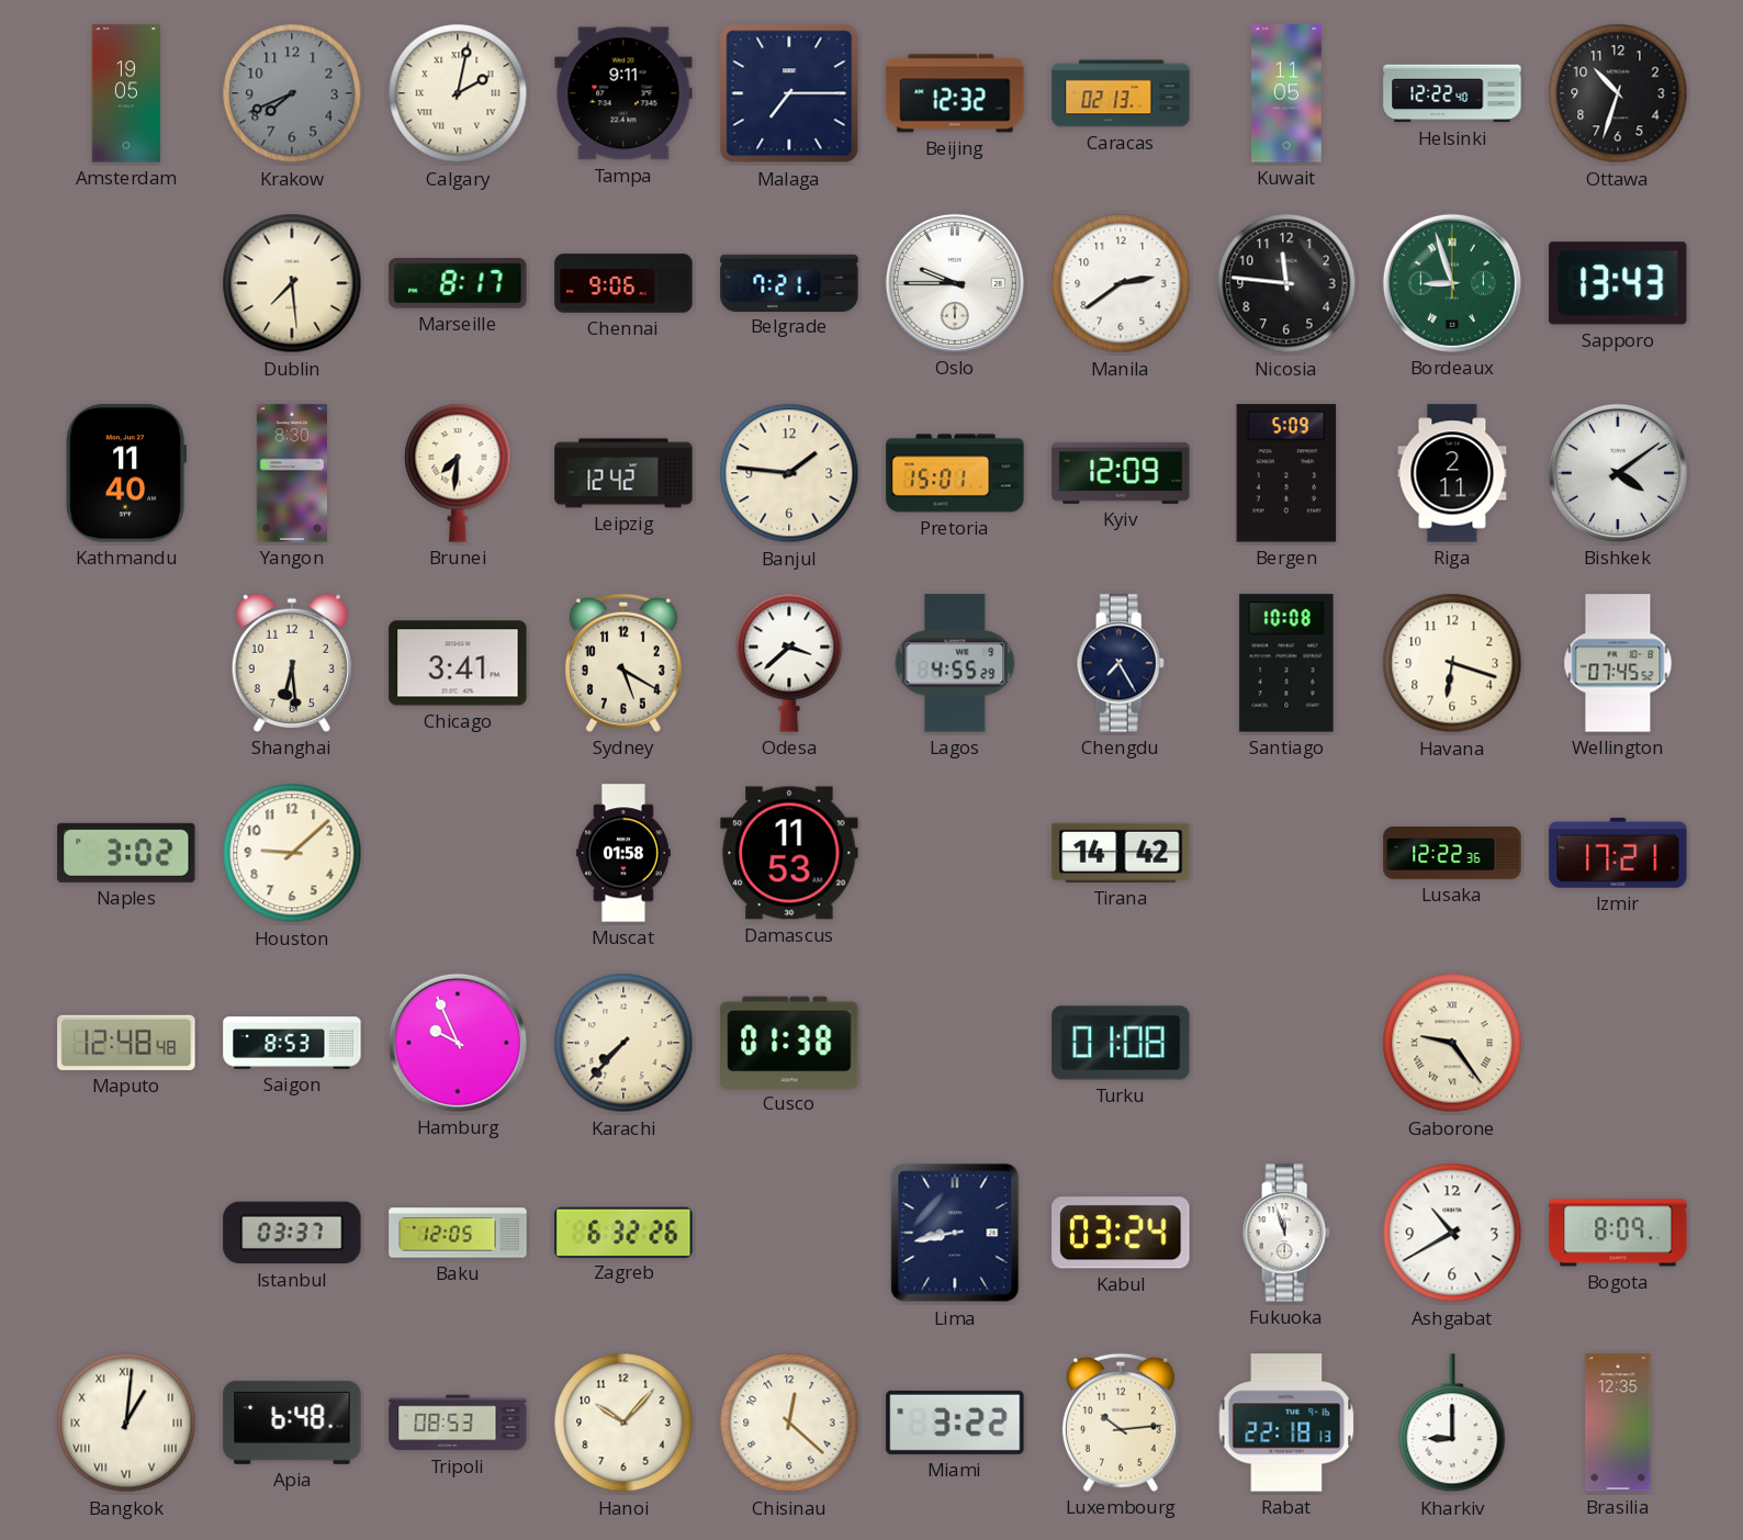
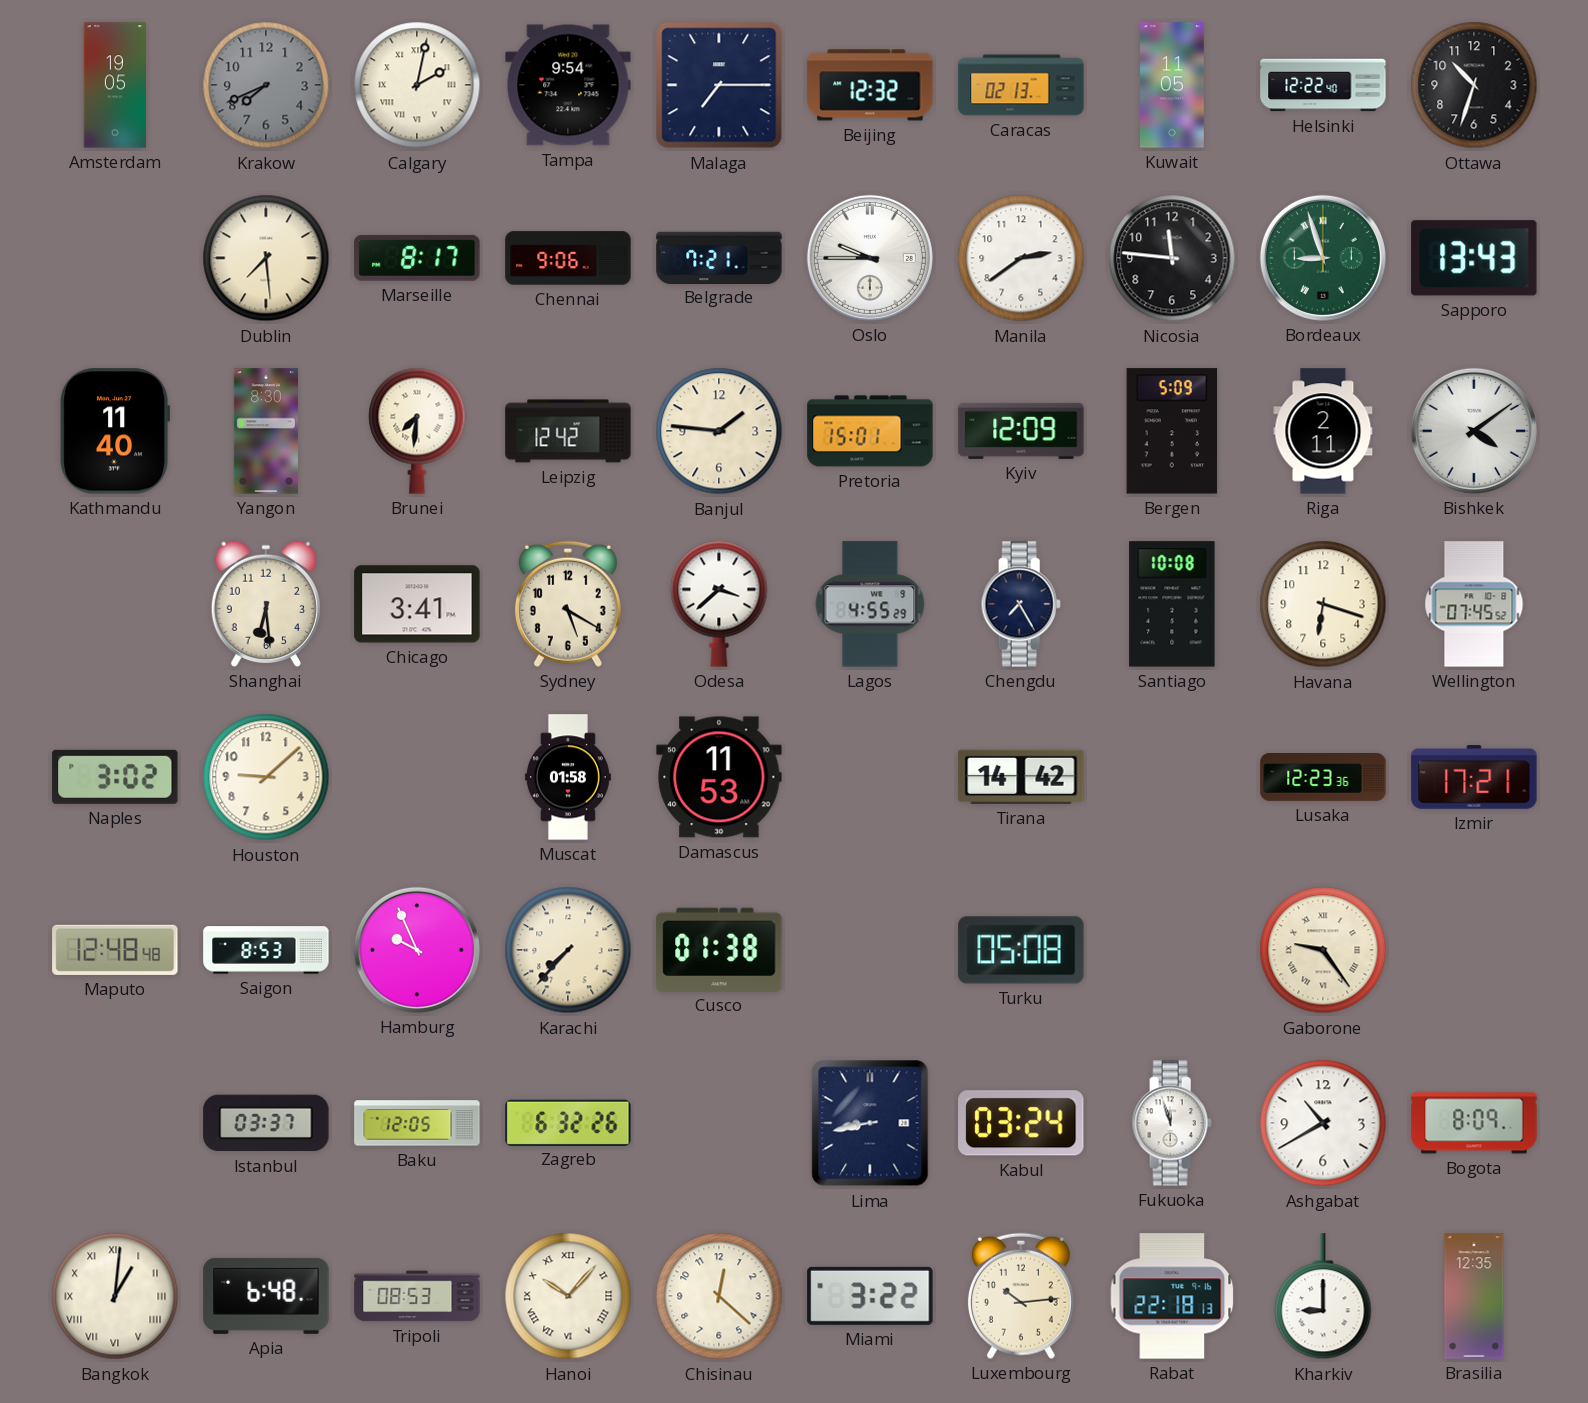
Tampa: 9:11 -> 9:54 (568, 85)
Lusaka: 12:22 -> 12:23 (1323, 778)
Turku: 01:08 -> 05:08 (1021, 950)
Hanoi numerals: Arabic -> Roman (568, 1296)
